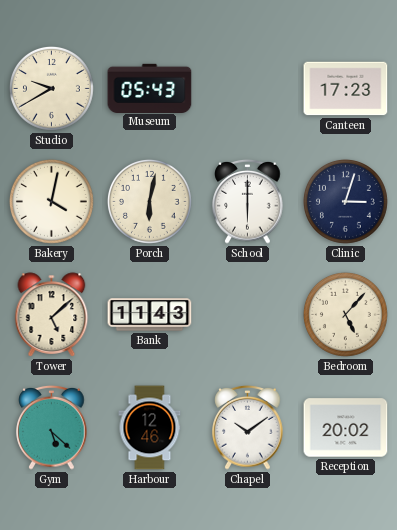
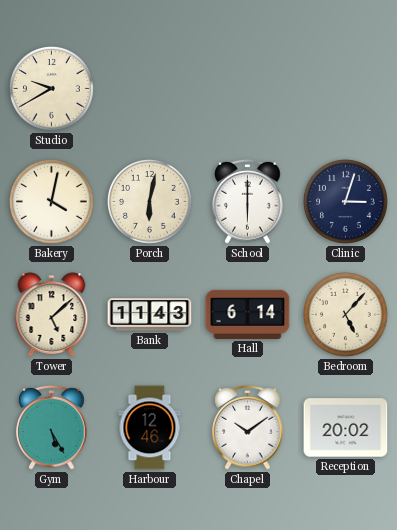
Museum: 05:43 -> none (150, 88)
Canteen: 17:23 -> none (346, 89)
Hall: none -> 6:14 (248, 314)
Gym: 5:22 -> 5:25 (52, 428)
